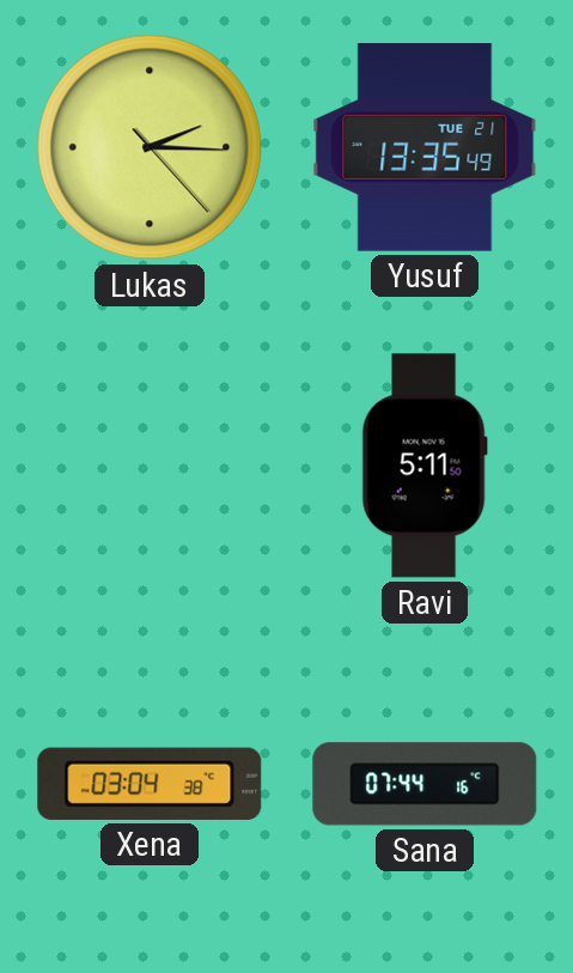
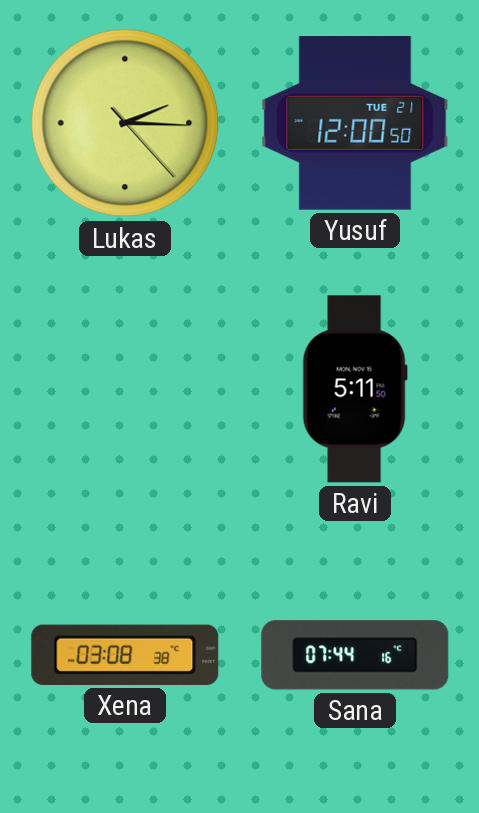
Yusuf: 13:35 -> 12:00 (355, 123)
Xena: 03:04 -> 03:08 (125, 655)
